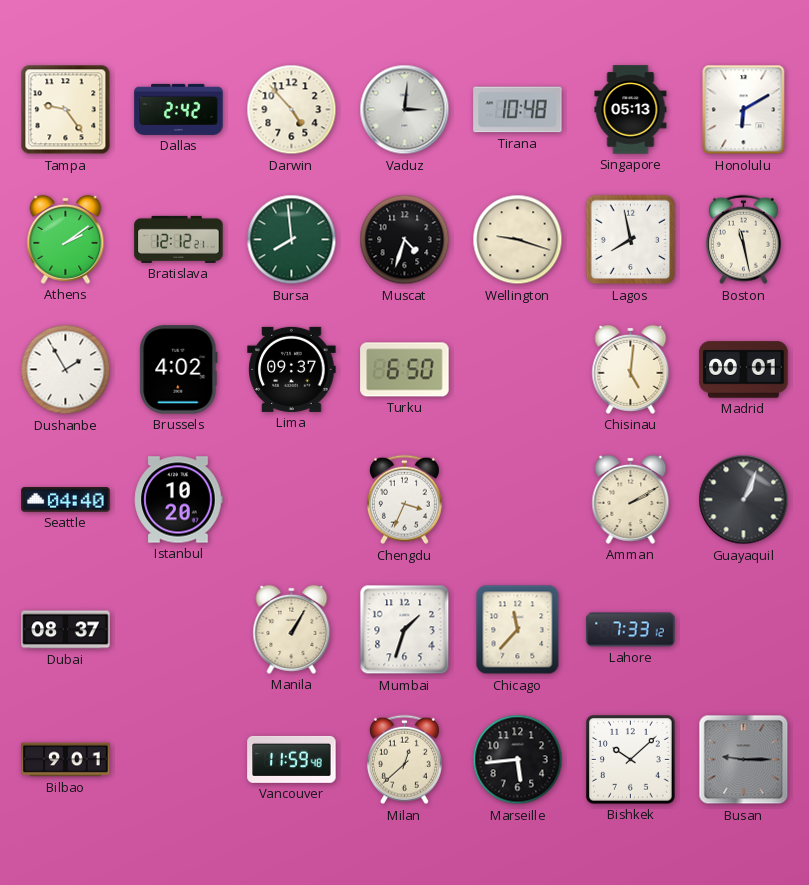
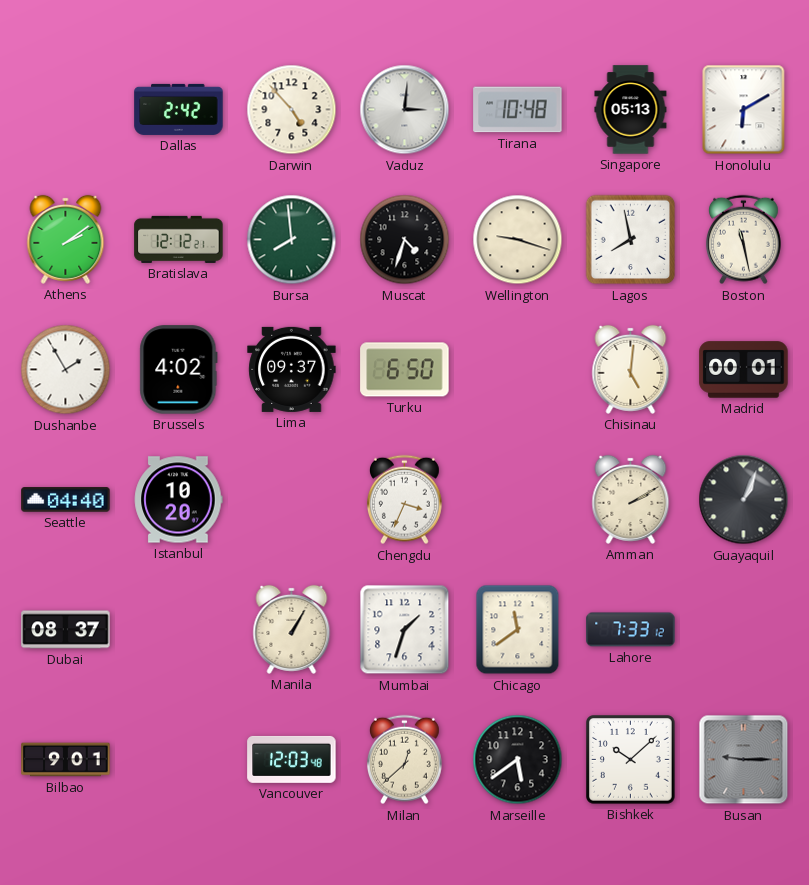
Tampa: 9:24 -> none (66, 110)
Chicago: 11:37 -> 11:39 (518, 630)
Vancouver: 11:59 -> 12:03 (292, 759)
Marseille: 5:44 -> 5:39 (518, 760)
